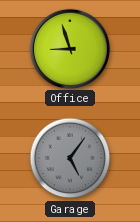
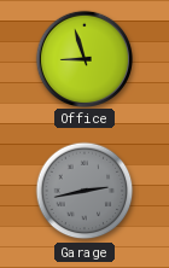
Garage: 5:06 -> 2:43 (84, 191)
